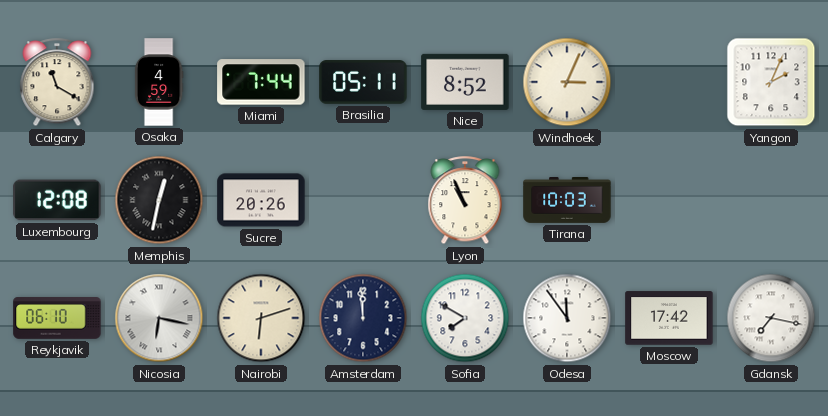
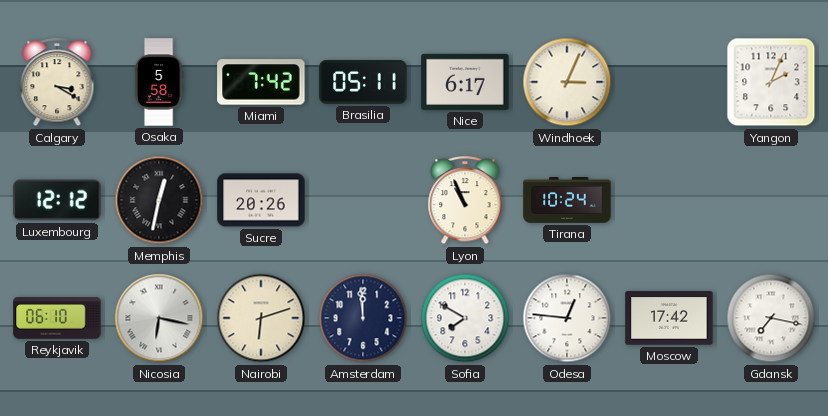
Calgary: 11:20 -> 3:20 (57, 83)
Osaka: 4:59 -> 5:58 (159, 82)
Miami: 7:44 -> 7:42 (261, 82)
Nice: 8:52 -> 6:17 (465, 82)
Luxembourg: 12:08 -> 12:12 (57, 200)
Tirana: 10:03 -> 10:24 (567, 201)
Odesa: 11:54 -> 12:46 (567, 318)
